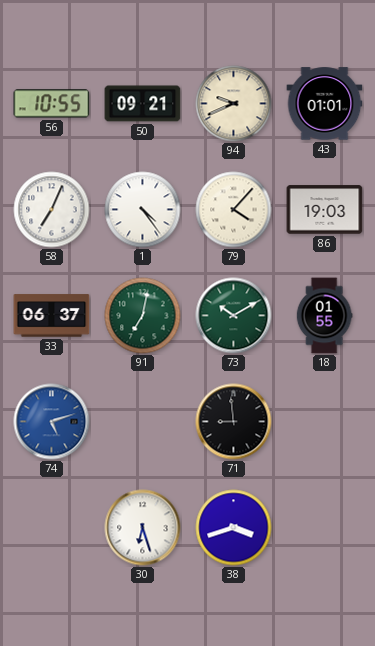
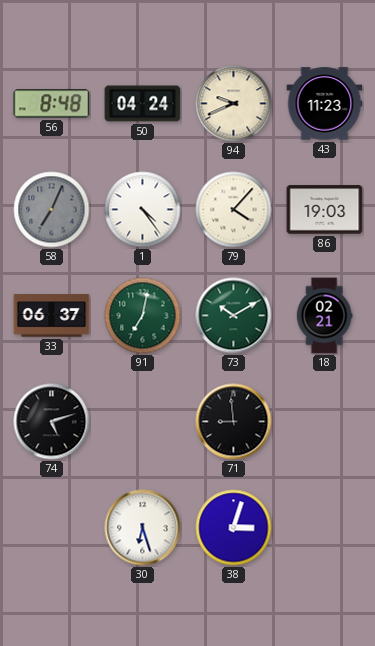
56: 10:55 -> 8:48 (52, 104)
50: 09:21 -> 04:24 (143, 104)
43: 01:01 -> 11:23 (325, 104)
58 dial: white -> grey (52, 210)
18: 01:55 -> 02:21 (324, 316)
74 dial: blue -> black (52, 422)
38: 3:42 -> 3:03 (234, 528)
